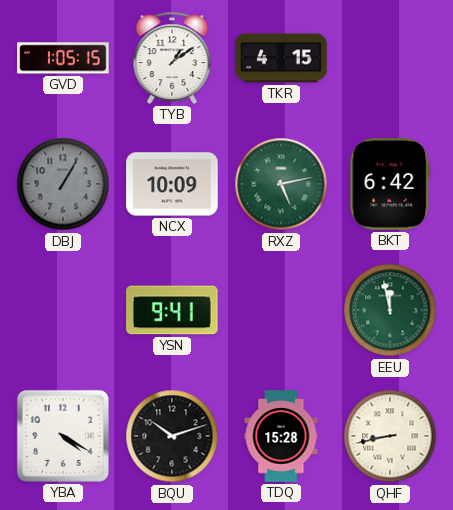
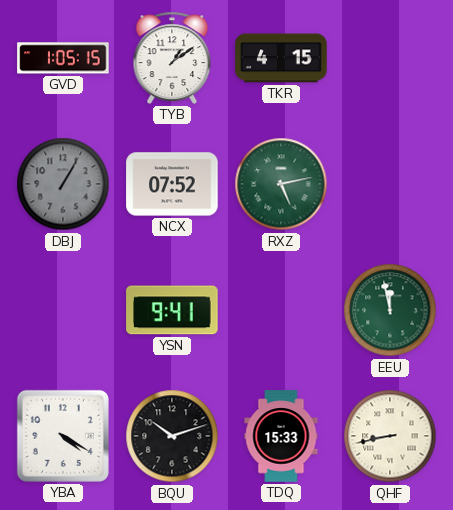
NCX: 10:09 -> 07:52 (172, 184)
BKT: 6:42 -> none (390, 184)
TDQ: 15:28 -> 15:33 (281, 436)
